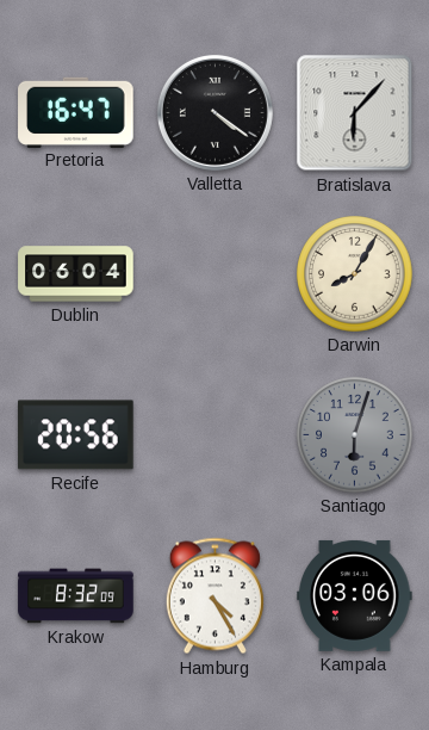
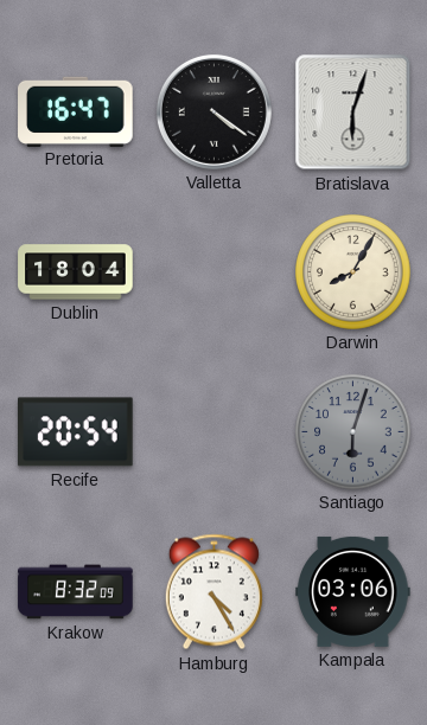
Bratislava: 6:07 -> 6:03 (353, 113)
Dublin: 06:04 -> 18:04 (76, 272)
Recife: 20:56 -> 20:54 (76, 432)
